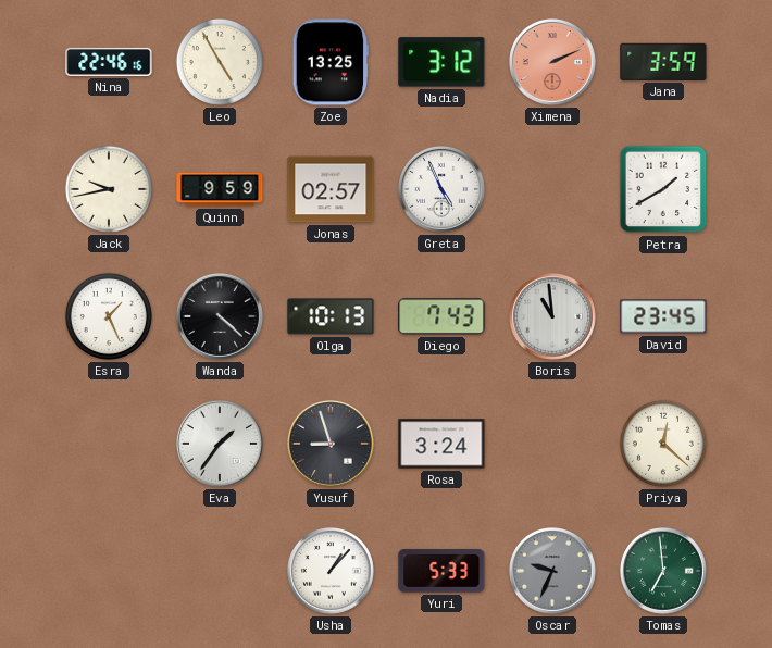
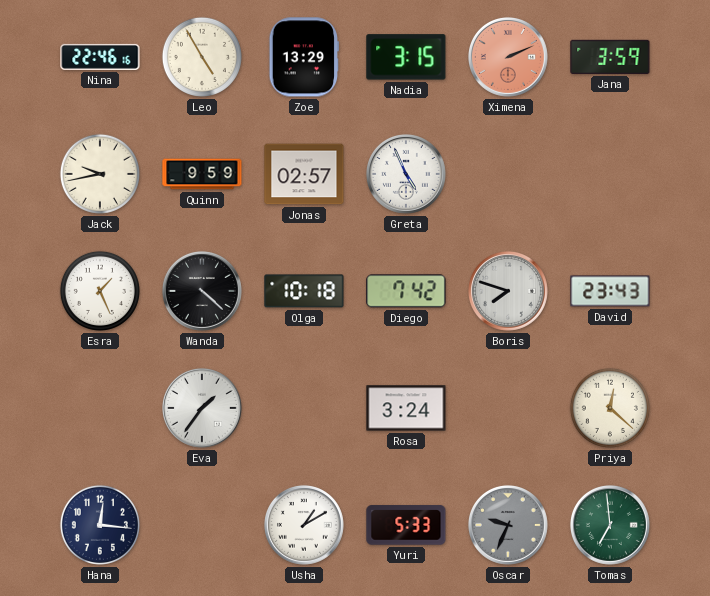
Zoe: 13:25 -> 13:29 (303, 57)
Nadia: 3:12 -> 3:15 (406, 57)
Petra: 1:40 -> none (663, 189)
Olga: 10:13 -> 10:18 (304, 291)
Diego: 7:43 -> 7:42 (406, 291)
Boris: 10:59 -> 7:48 (508, 291)
David: 23:45 -> 23:43 (610, 291)
Yusuf: 8:57 -> none (331, 444)
Hana: none -> 12:16 (100, 525)
Usha: 1:07 -> 1:10 (304, 525)
